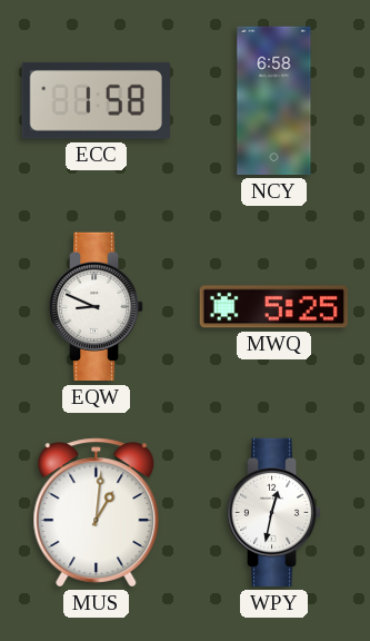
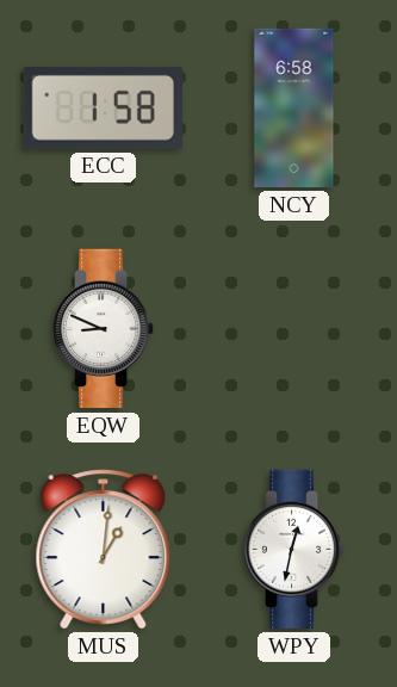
MWQ: 5:25 -> none (273, 307)
